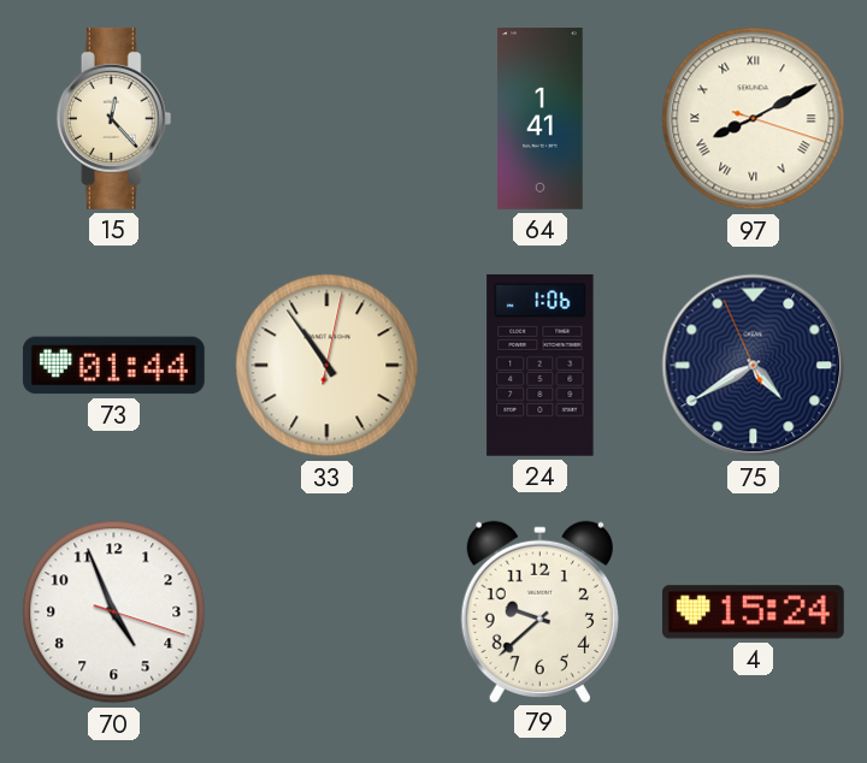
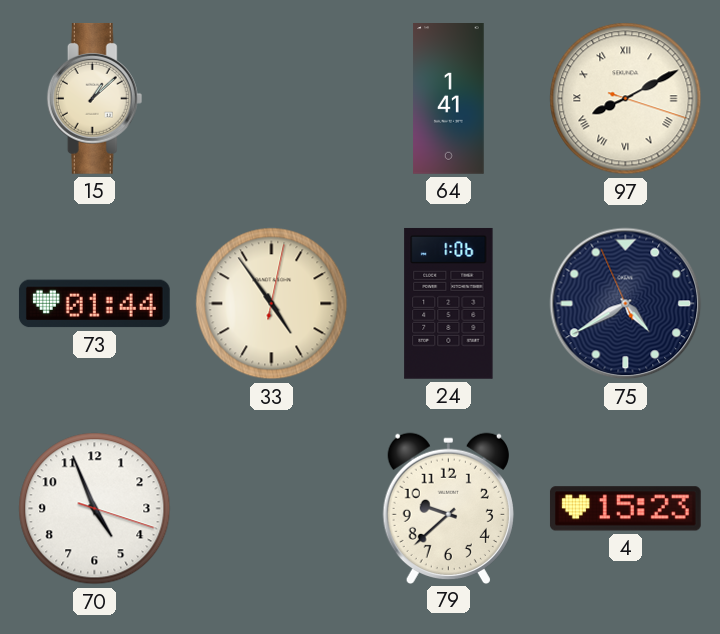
15: 12:23 -> 1:08 (95, 98)
33: 10:54 -> 4:54 (272, 304)
4: 15:24 -> 15:23 (625, 509)
